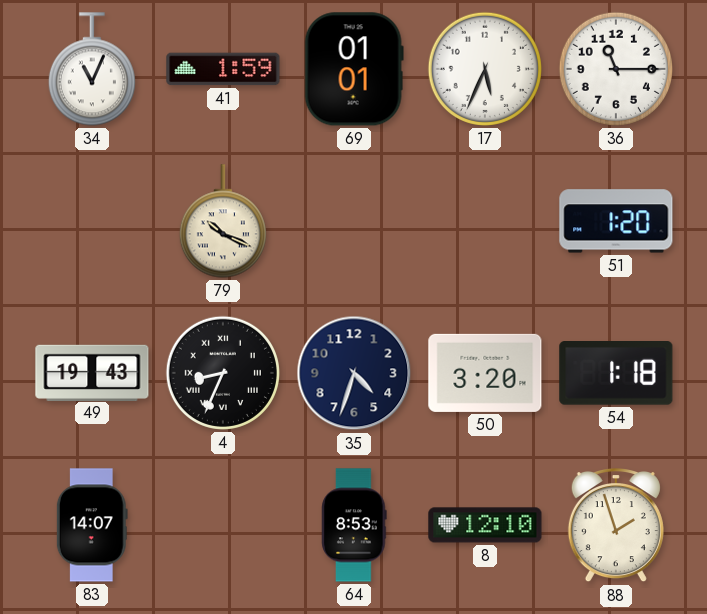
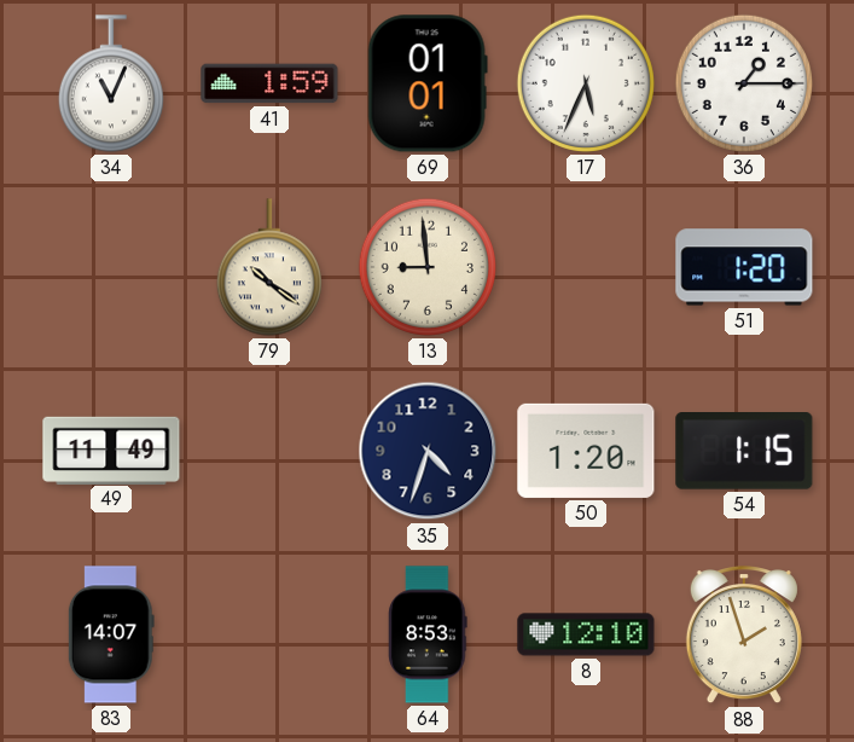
36: 11:15 -> 1:15 (744, 83)
79: 10:19 -> 10:21 (269, 267)
13: none -> 8:59 (428, 267)
49: 19:43 -> 11:49 (111, 450)
4: 8:34 -> none (223, 373)
50: 3:20 -> 1:20 (586, 451)
54: 1:18 -> 1:15 (744, 451)
